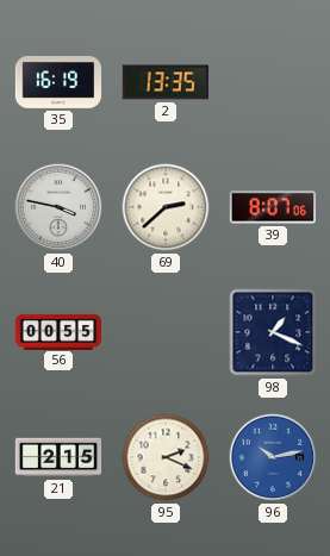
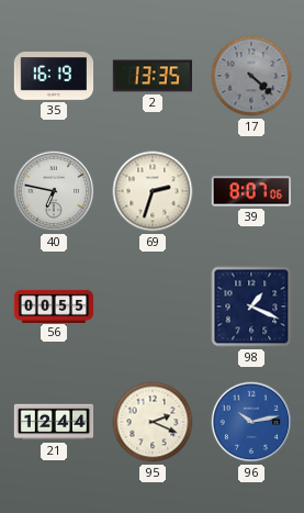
17: none -> 4:22 (251, 76)
40: 3:47 -> 6:47 (54, 191)
69: 2:38 -> 2:33 (153, 191)
21: 2:15 -> 12:44 (54, 422)
